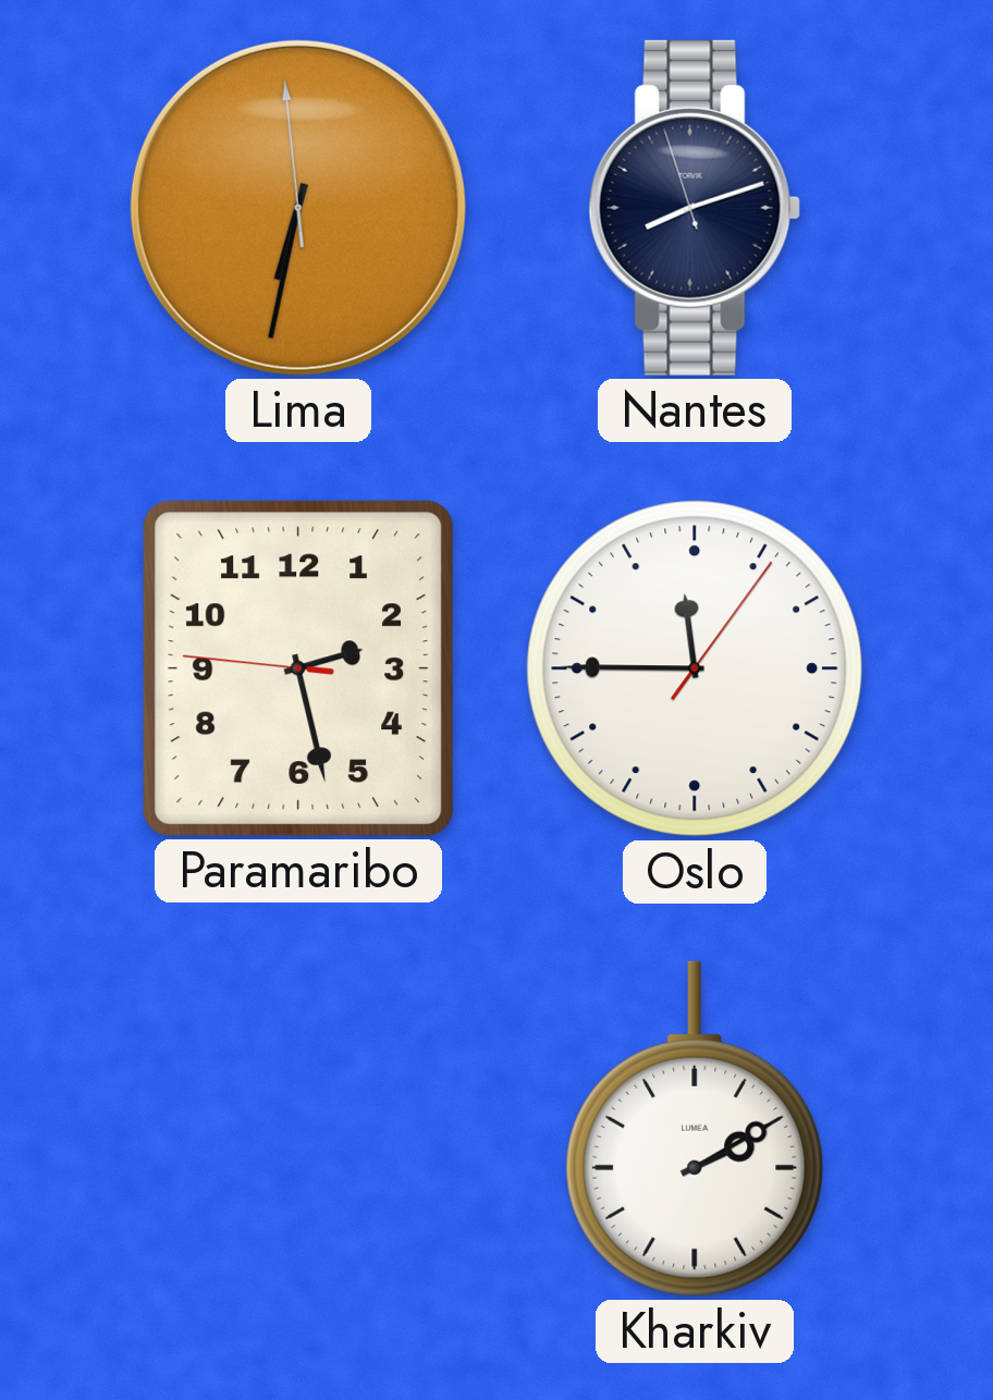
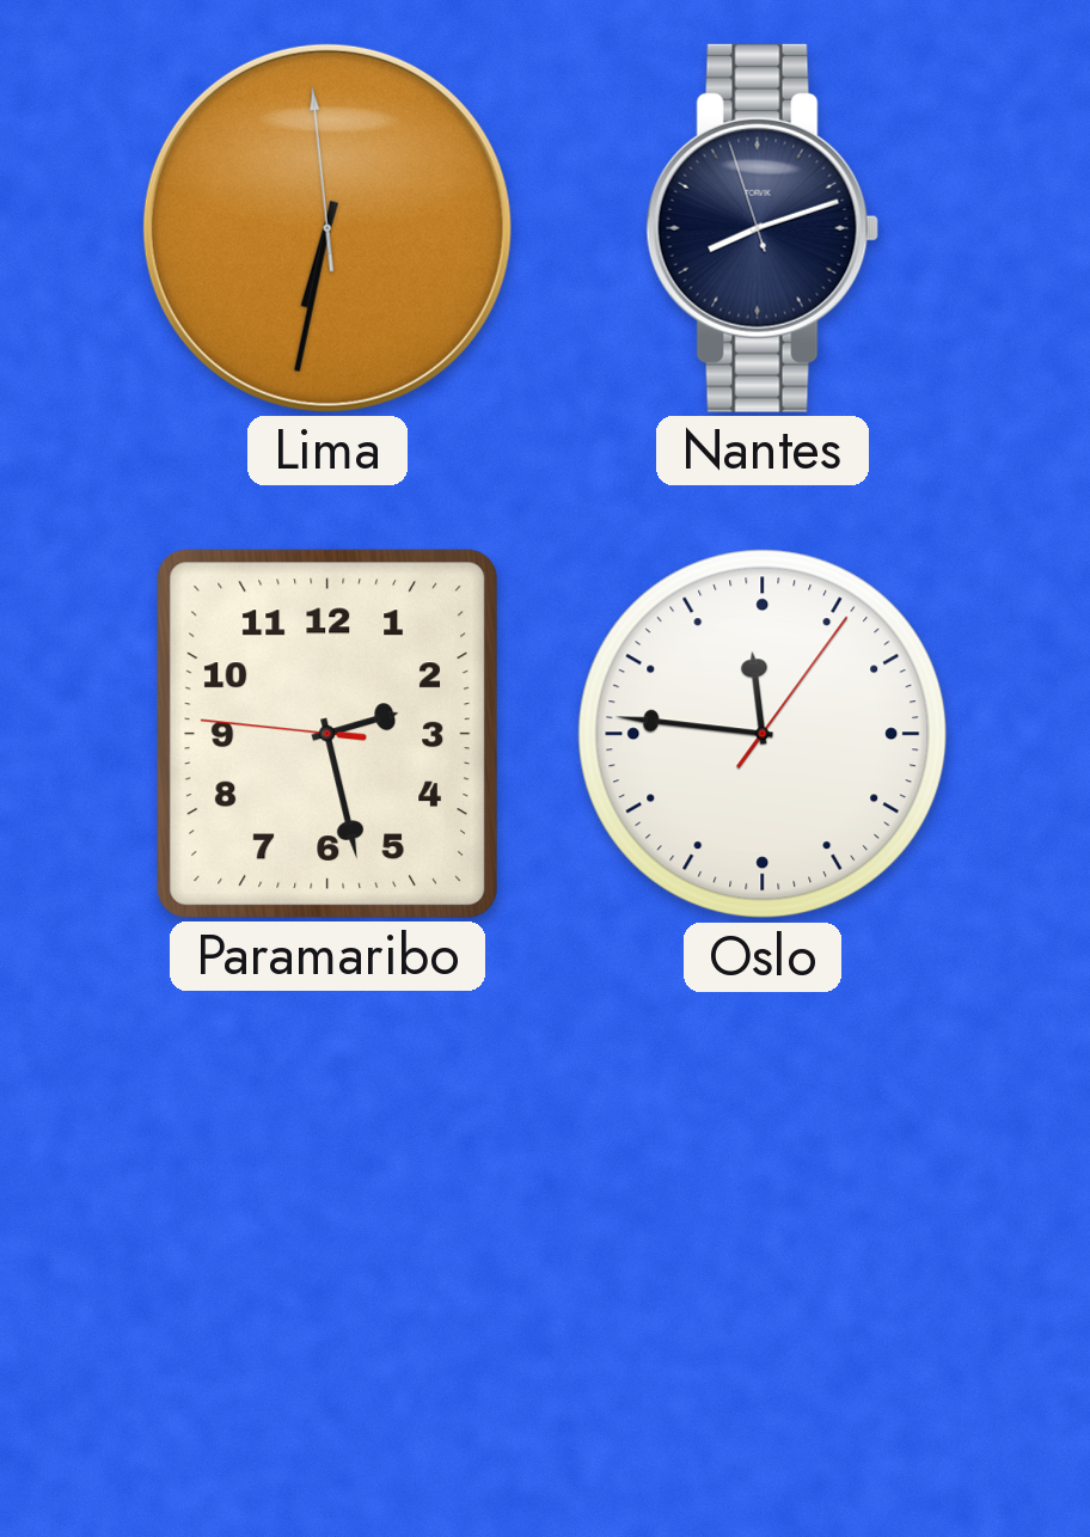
Oslo: 11:45 -> 11:46 (763, 734)
Kharkiv: 2:10 -> none (695, 1129)
